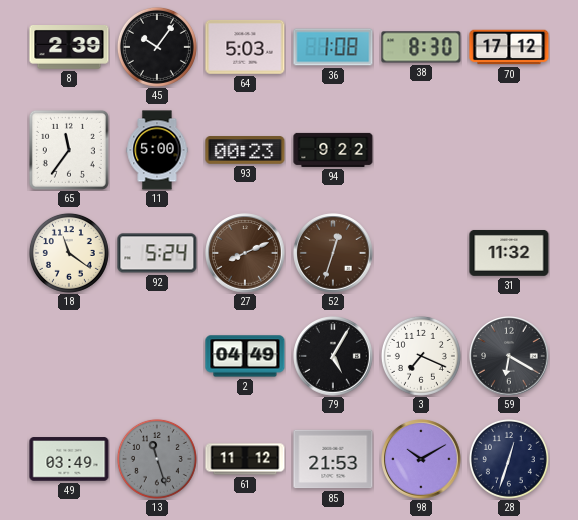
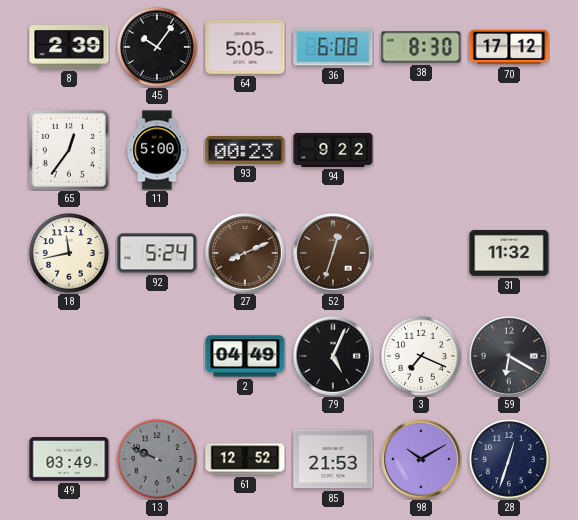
64: 5:03 -> 5:05 (245, 47)
36: 1:08 -> 6:08 (333, 47)
65: 11:36 -> 12:36 (69, 150)
18: 11:21 -> 11:43 (69, 253)
79: 5:05 -> 5:04 (333, 356)
13: 11:27 -> 9:49 (157, 459)
61: 11:12 -> 12:52 (245, 459)
